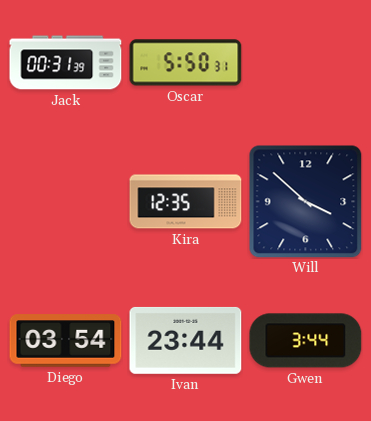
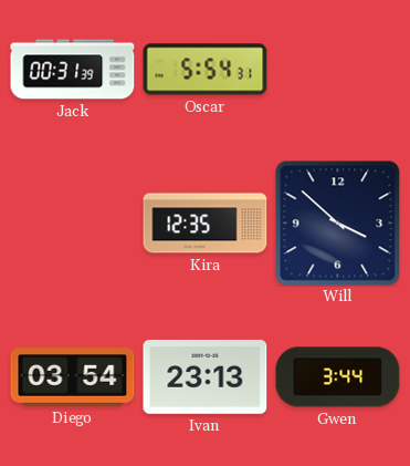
Oscar: 5:50 -> 5:54 (206, 70)
Ivan: 23:44 -> 23:13 (206, 376)
